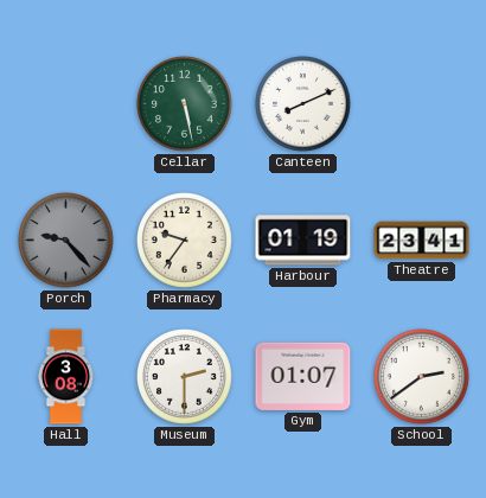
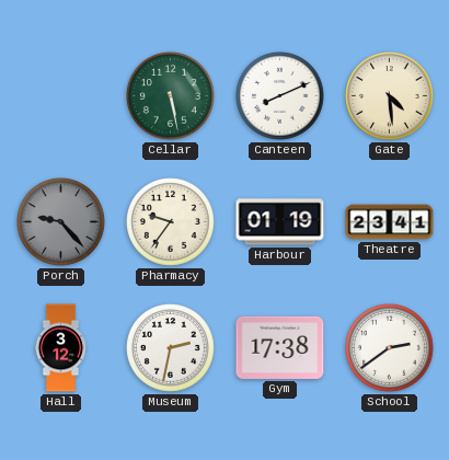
Gate: none -> 4:29 (390, 96)
Hall: 3:08 -> 3:12 (61, 348)
Museum: 2:30 -> 2:32 (171, 348)
Gym: 01:07 -> 17:38 (280, 347)
